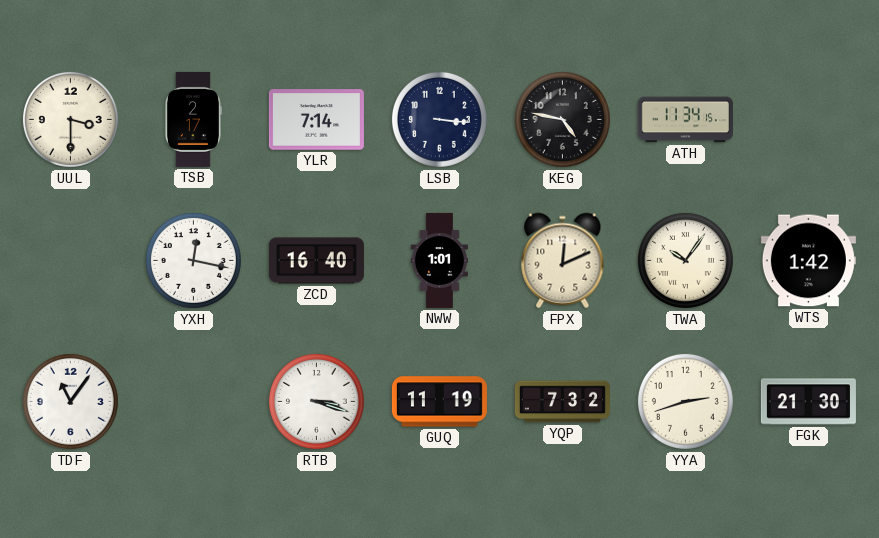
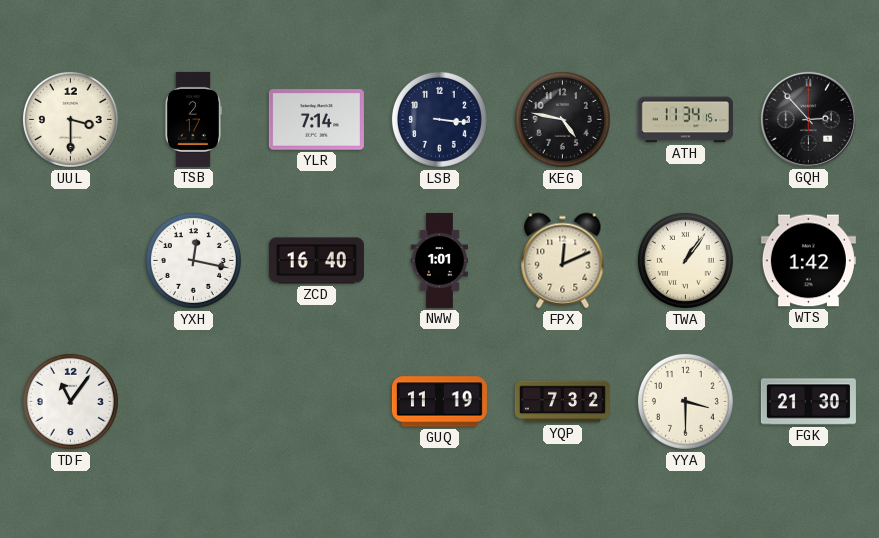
GQH: none -> 2:53 (808, 119)
TWA: 10:06 -> 1:06 (685, 260)
RTB: 3:18 -> none (316, 401)
YYA: 2:42 -> 3:30 (685, 401)
